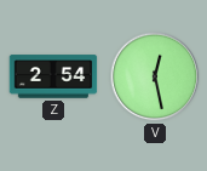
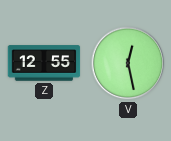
Z: 2:54 -> 12:55 (44, 63)
